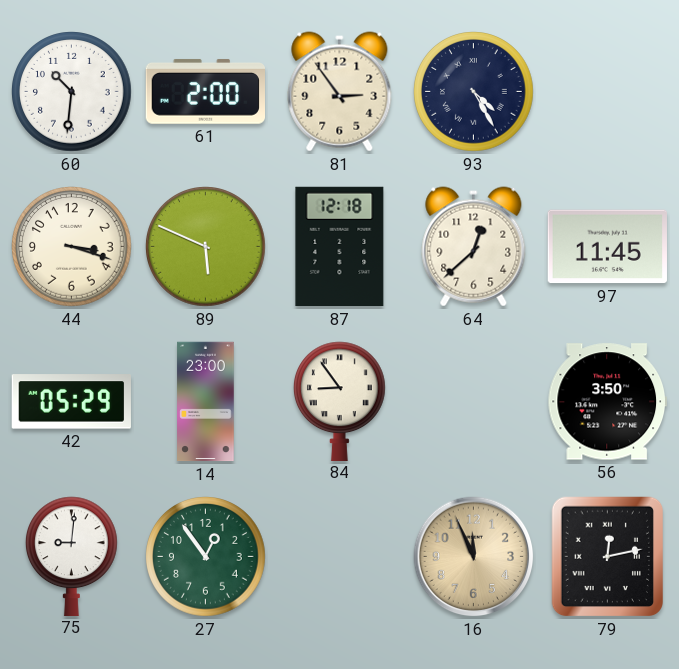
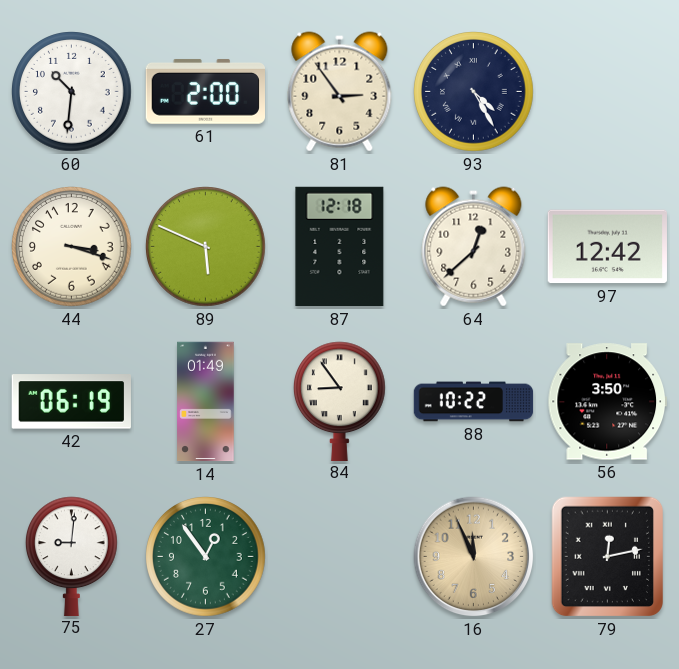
97: 11:45 -> 12:42 (607, 247)
42: 05:29 -> 06:19 (71, 402)
14: 23:00 -> 01:49 (206, 402)
88: none -> 10:22 (474, 402)
